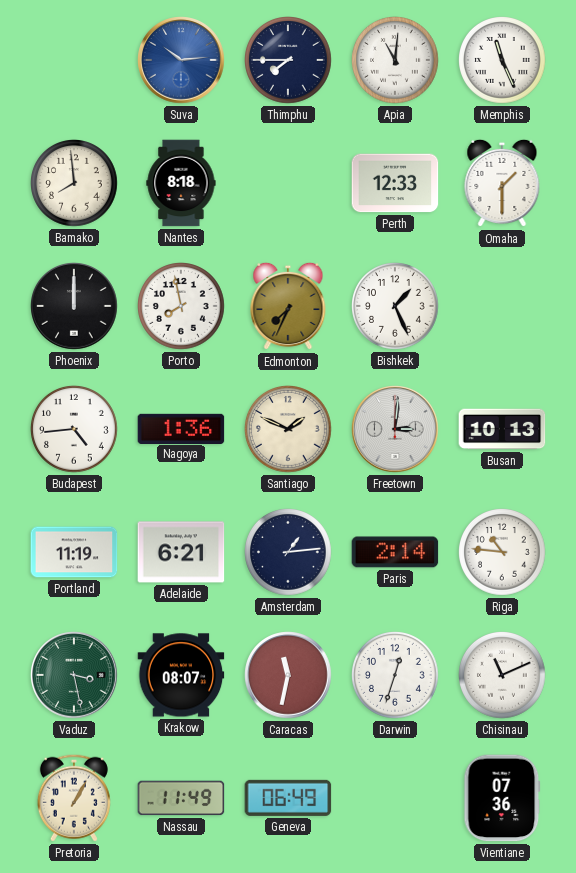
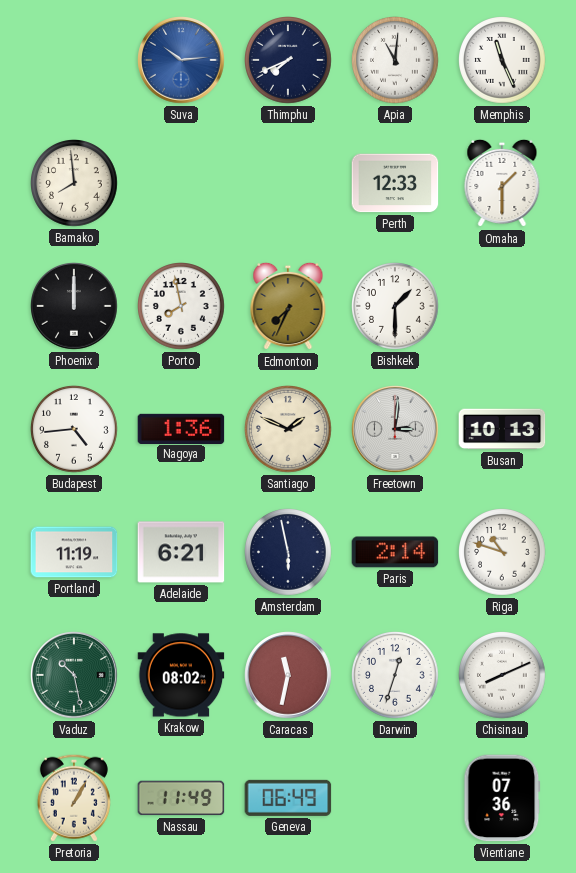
Thimphu: 7:45 -> 7:41 (289, 61)
Nantes: 8:18 -> none (181, 183)
Bishkek: 1:26 -> 1:30 (396, 307)
Amsterdam: 1:14 -> 5:58 (289, 553)
Riga: 10:46 -> 10:48 (503, 553)
Vaduz: 3:28 -> 10:28 (74, 675)
Krakow: 08:07 -> 08:02 (181, 675)
Chisinau: 11:11 -> 8:11 (503, 676)
